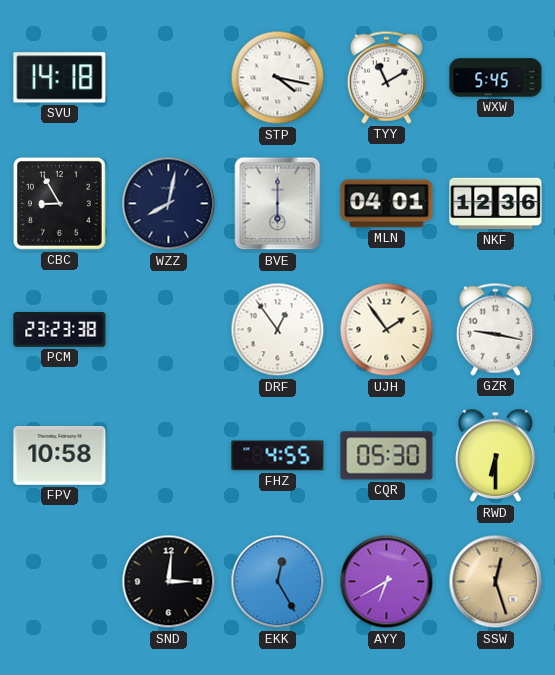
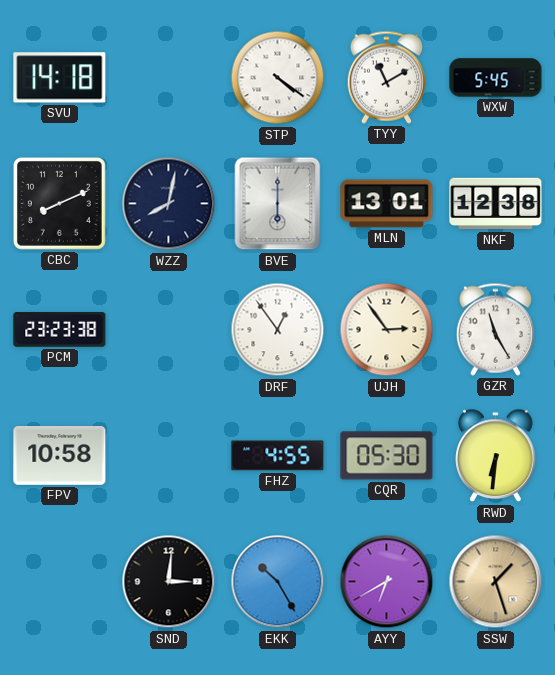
STP: 4:17 -> 4:21 (278, 78)
CBC: 8:55 -> 8:11 (59, 203)
MLN: 04:01 -> 13:01 (387, 204)
NKF: 12:36 -> 12:38 (496, 204)
UJH: 1:54 -> 2:54 (387, 330)
GZR: 9:17 -> 11:25 (495, 329)
RWD: 6:30 -> 6:31 (496, 456)
EKK: 12:25 -> 10:25 (278, 582)
SSW: 12:27 -> 1:27 (496, 582)
